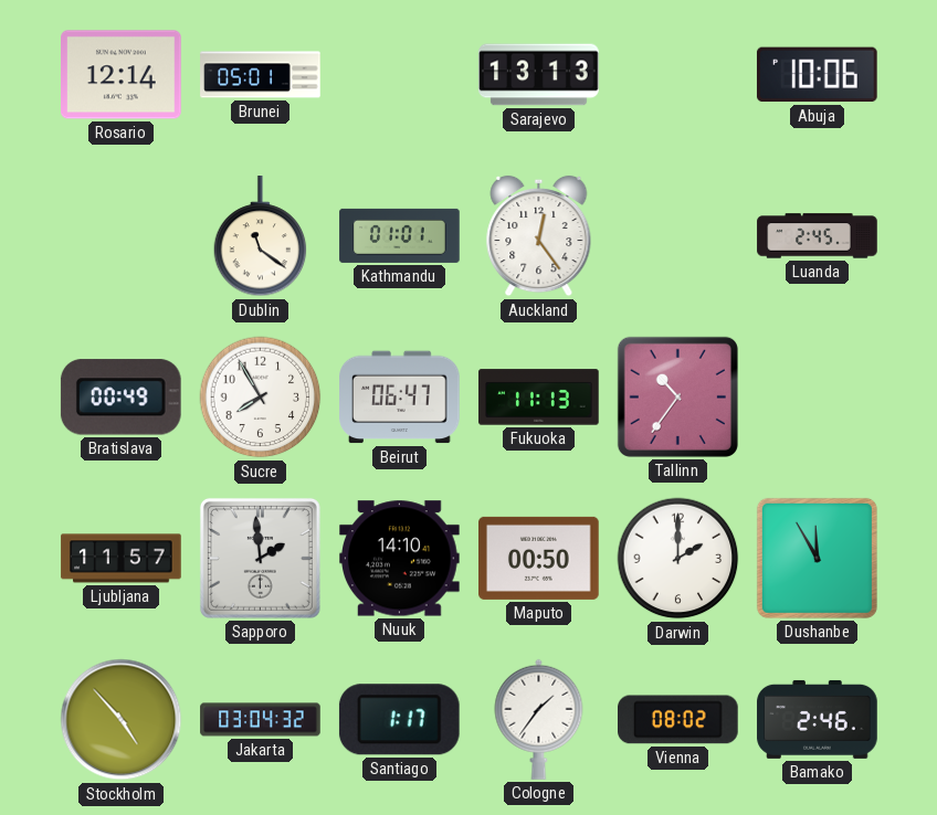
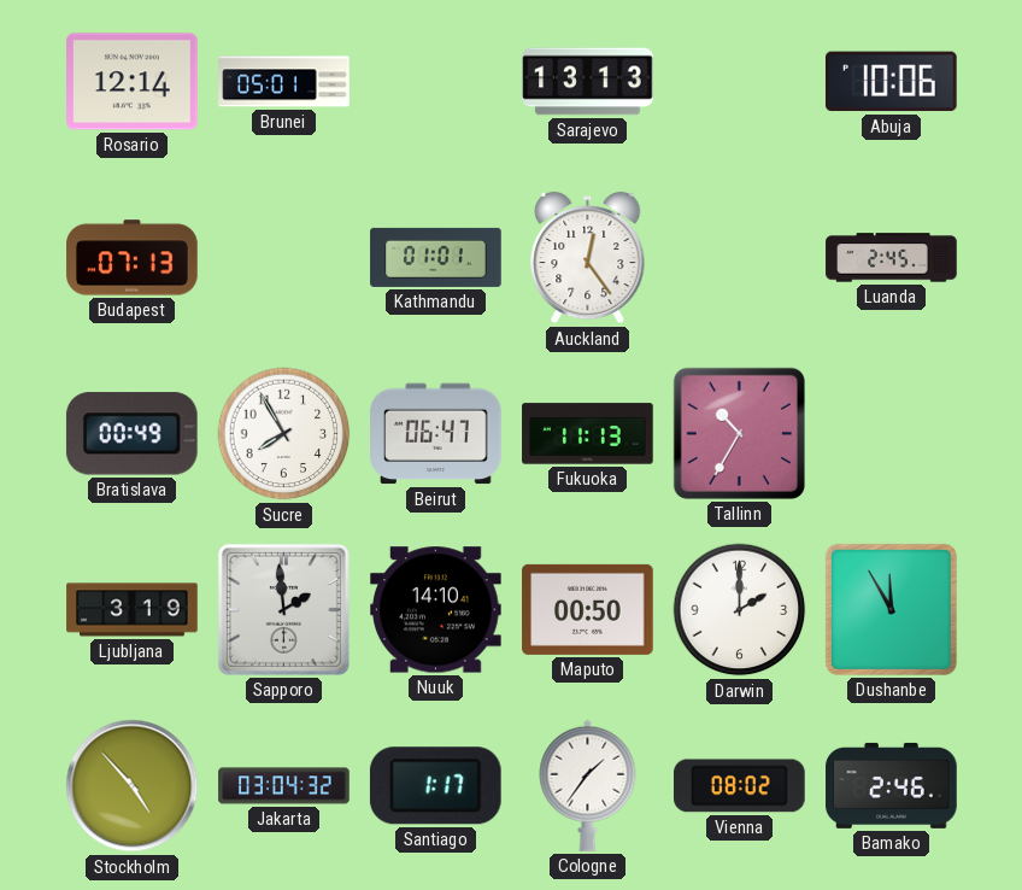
Budapest: none -> 07:13 (133, 258)
Dublin: 11:21 -> none (261, 236)
Tallinn: 10:36 -> 10:35 (739, 433)
Ljubljana: 11:57 -> 3:19 (133, 610)
